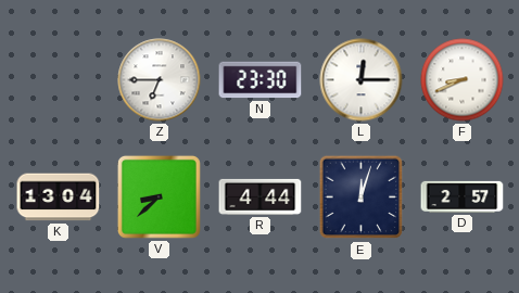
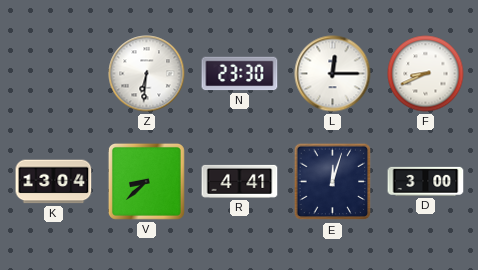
Z: 6:45 -> 6:31 (147, 74)
R: 4:44 -> 4:41 (240, 181)
D: 2:57 -> 3:00 (426, 181)
